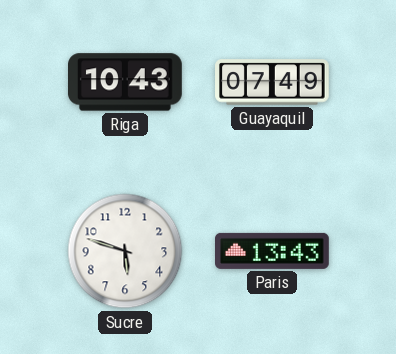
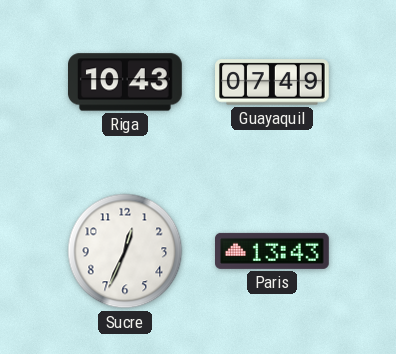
Sucre: 5:48 -> 12:34 (125, 251)
